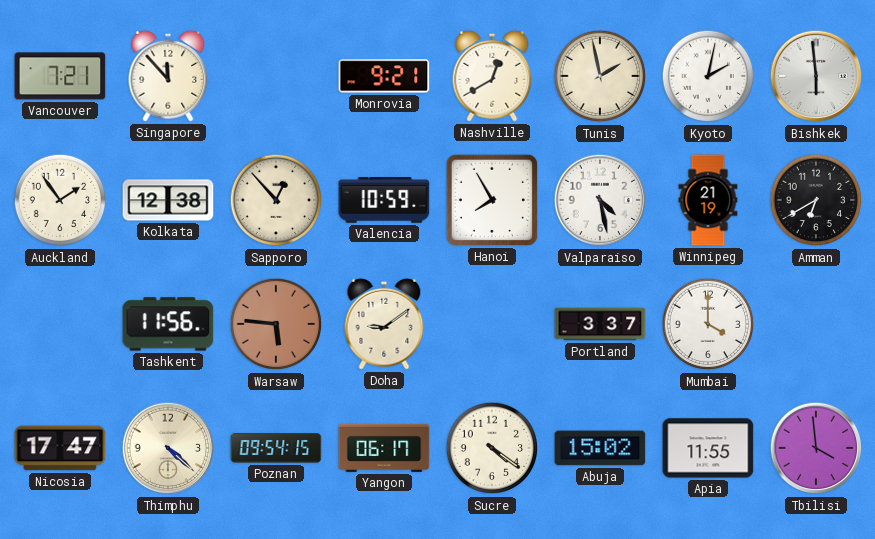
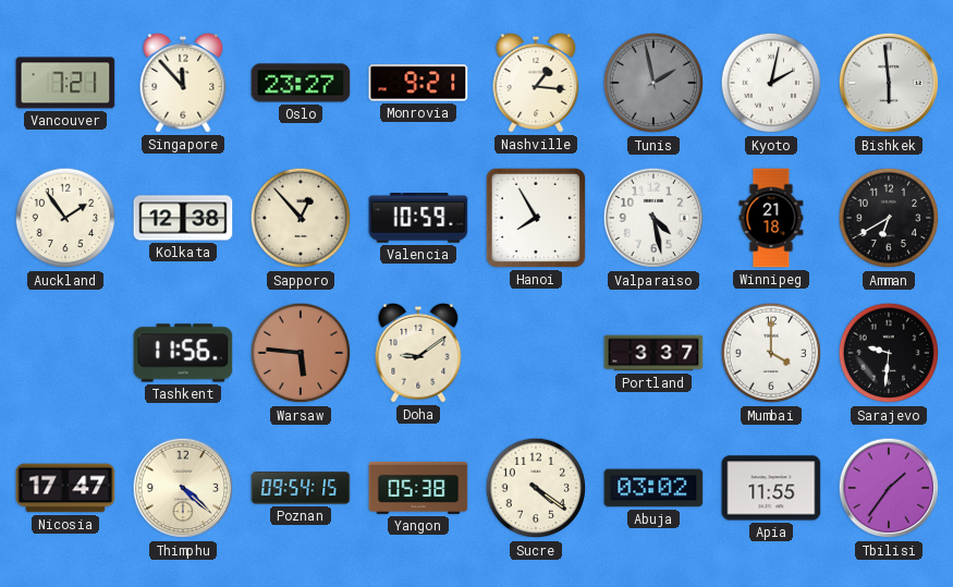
Oslo: none -> 23:27 (301, 83)
Nashville: 12:40 -> 1:16 (536, 83)
Tunis dial: cream -> grey (653, 83)
Winnipeg: 21:19 -> 21:18 (771, 218)
Sarajevo: none -> 9:31 (889, 353)
Yangon: 06:17 -> 05:38 (418, 488)
Abuja: 15:02 -> 03:02 (653, 488)
Tbilisi: 3:59 -> 1:36 (889, 488)
